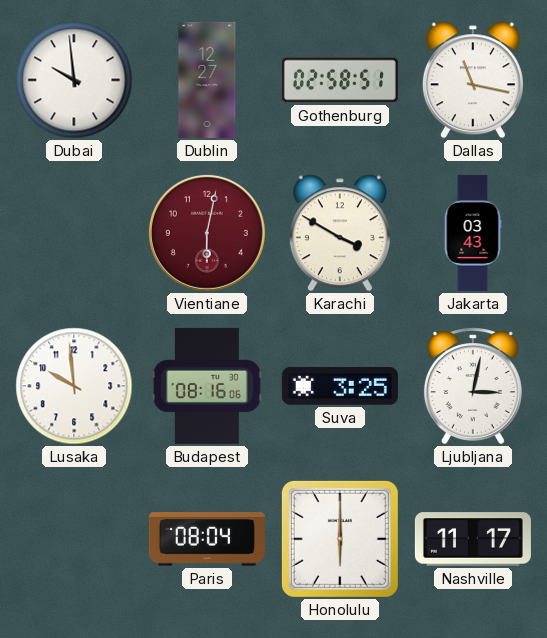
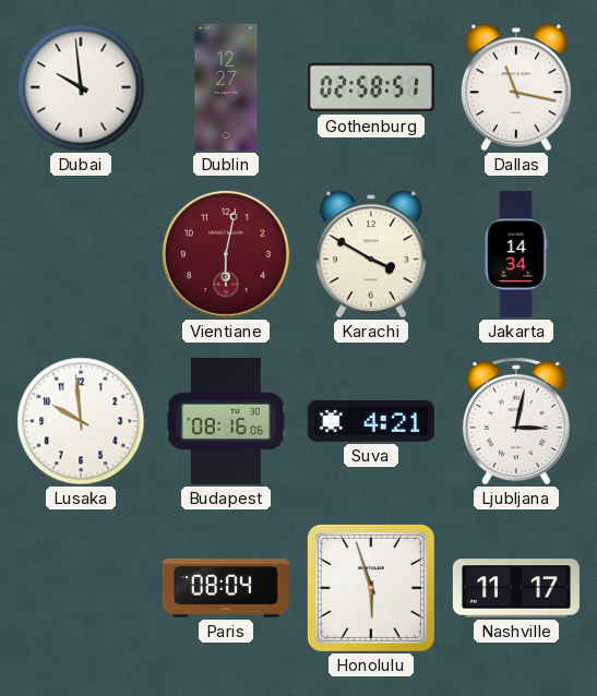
Jakarta: 03:43 -> 14:34 (516, 254)
Suva: 3:25 -> 4:21 (371, 422)
Honolulu: 6:00 -> 5:57 (371, 588)
